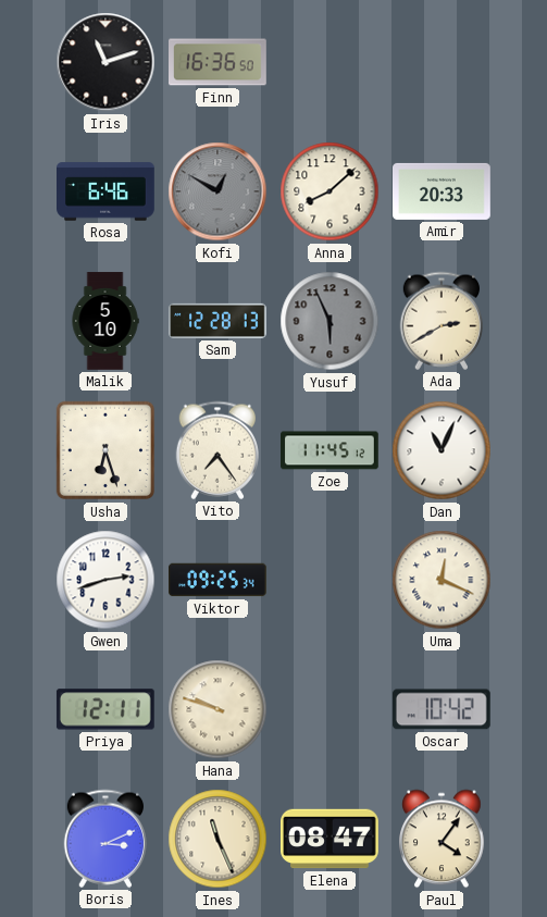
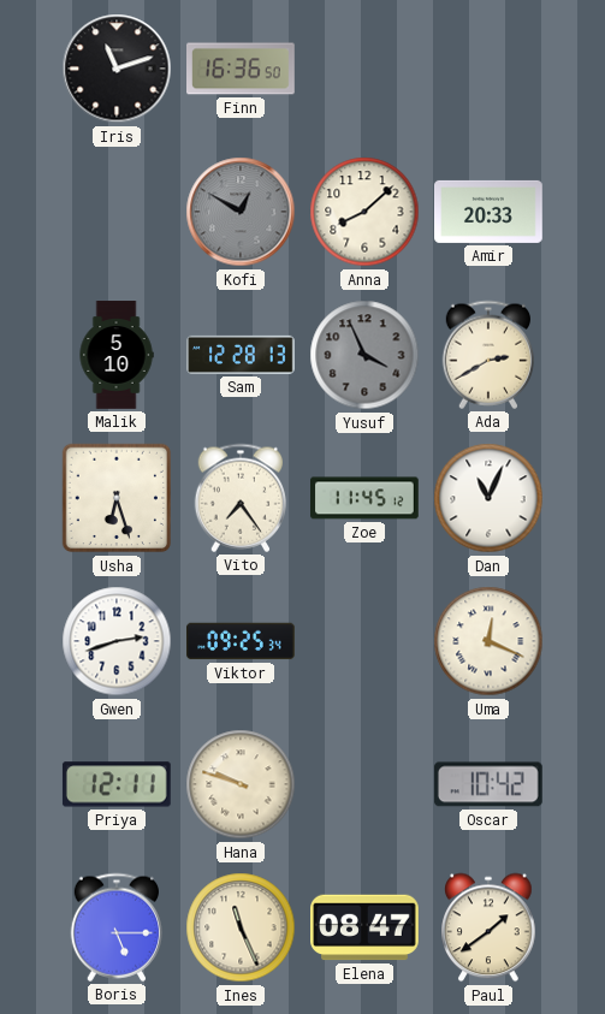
Rosa: 6:46 -> none (105, 191)
Yusuf: 5:56 -> 3:56 (364, 355)
Boris: 3:11 -> 5:15 (115, 927)
Paul: 4:06 -> 1:39 (488, 927)
